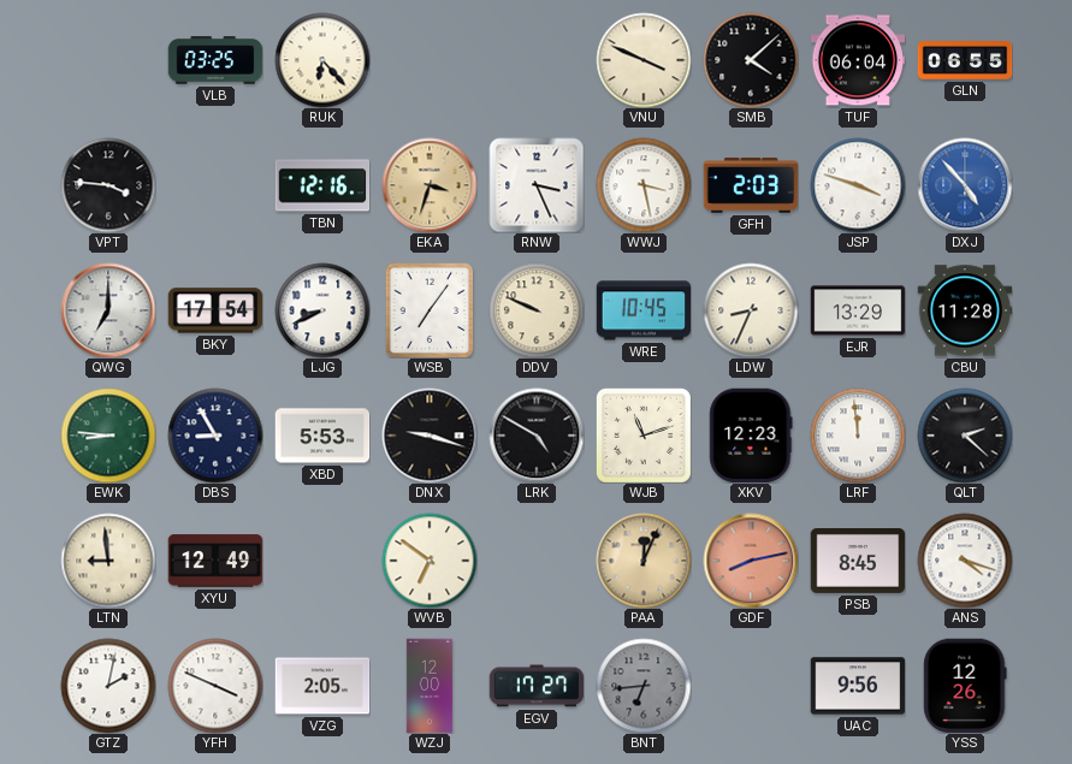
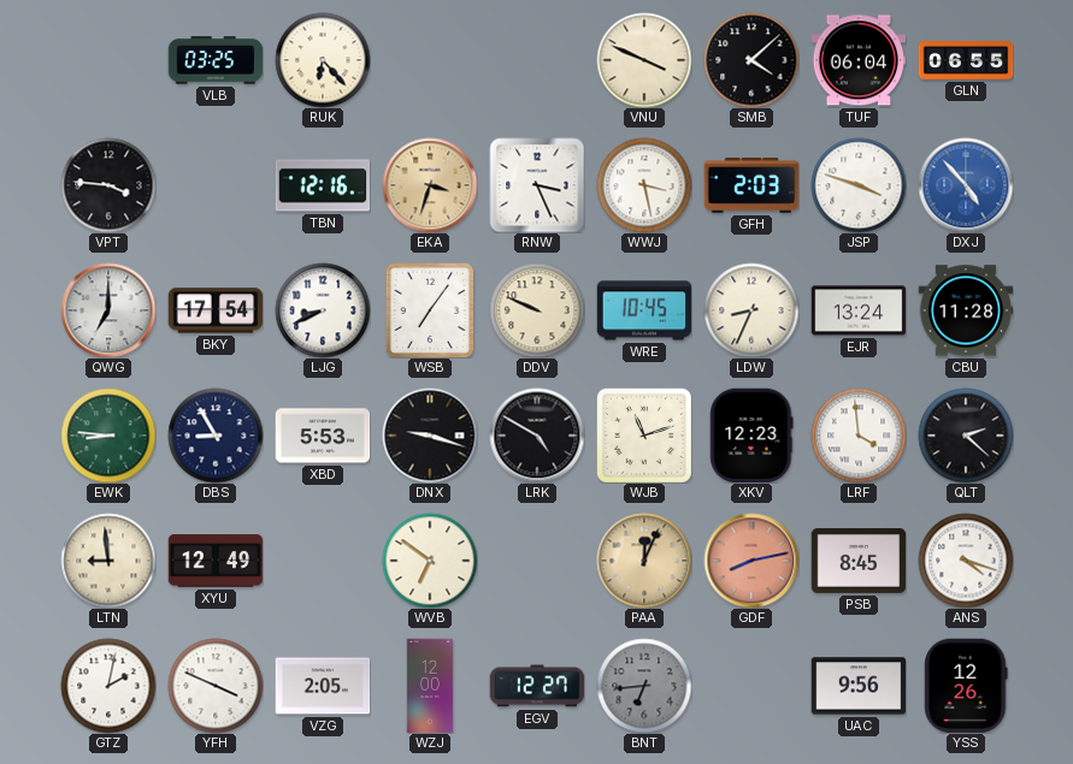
EJR: 13:29 -> 13:24 (859, 310)
LRF: 11:59 -> 3:59 (859, 436)
EGV: 17:27 -> 12:27 (537, 686)
